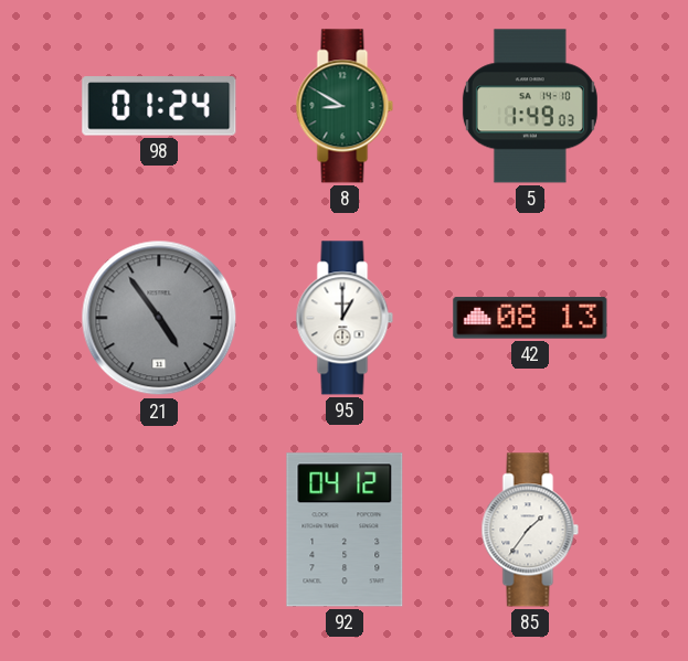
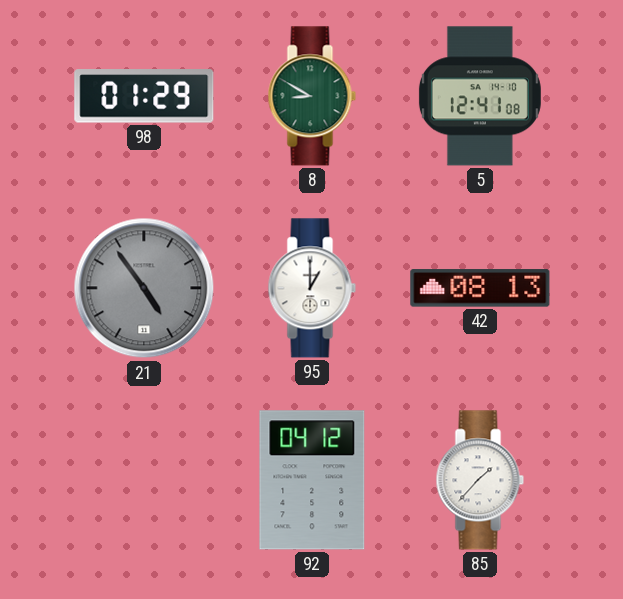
98: 01:24 -> 01:29 (144, 96)
5: 1:49 -> 12:41 (480, 96)
85: 1:36 -> 1:37 (480, 480)
